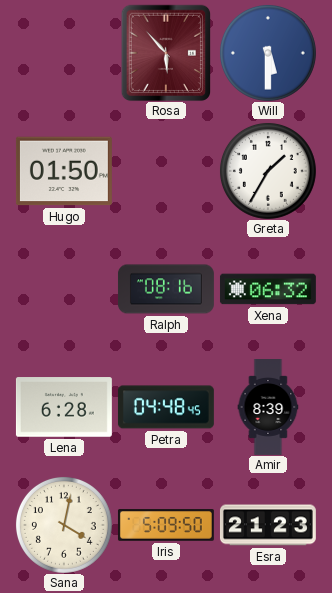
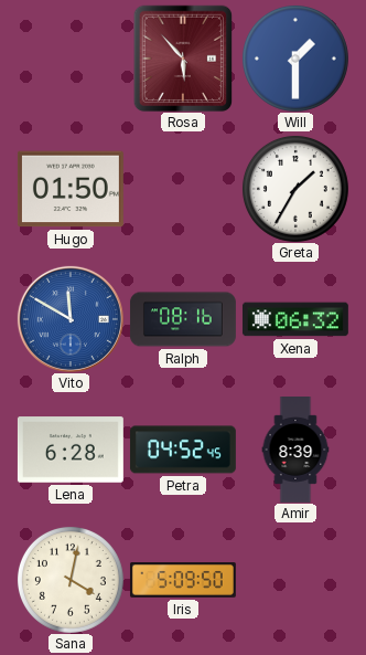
Will: 5:30 -> 1:30 (295, 59)
Vito: none -> 11:50 (71, 319)
Petra: 04:48 -> 04:52 (183, 450)
Esra: 21:23 -> none (268, 525)
